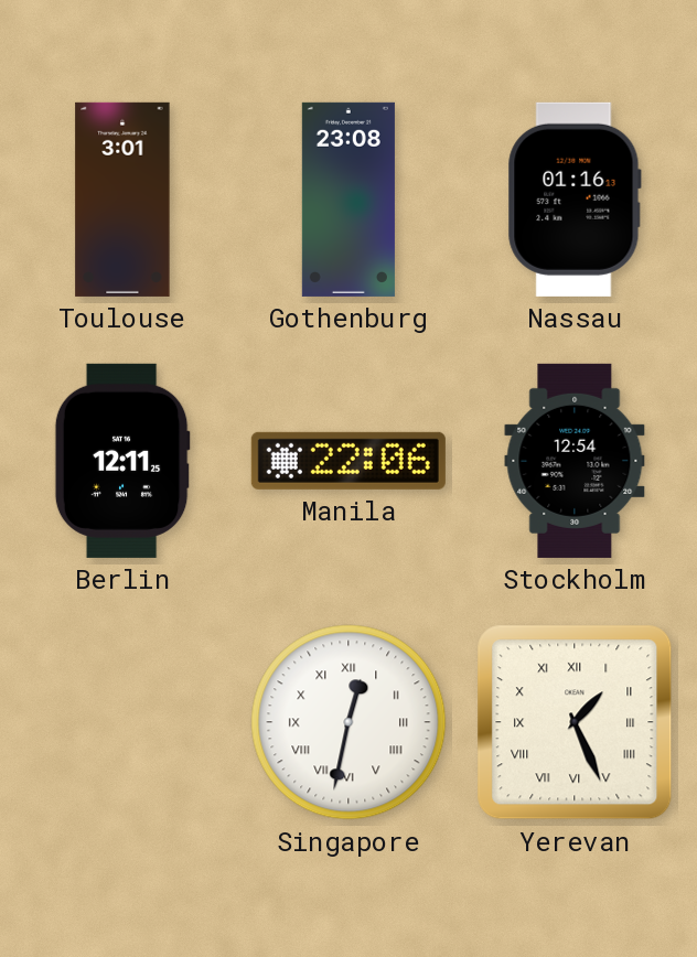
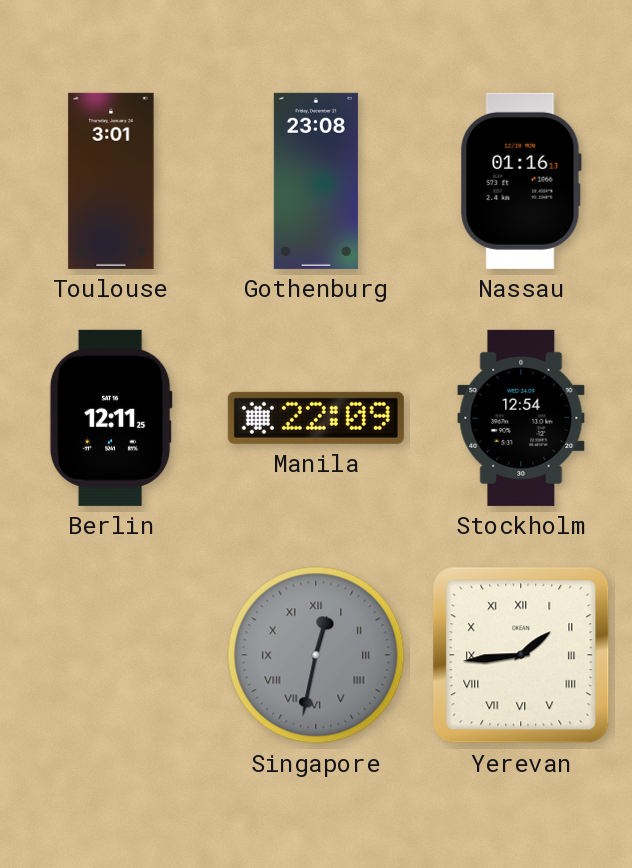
Manila: 22:06 -> 22:09 (316, 418)
Singapore dial: white -> grey (316, 655)
Yerevan: 1:26 -> 1:44 (521, 655)
